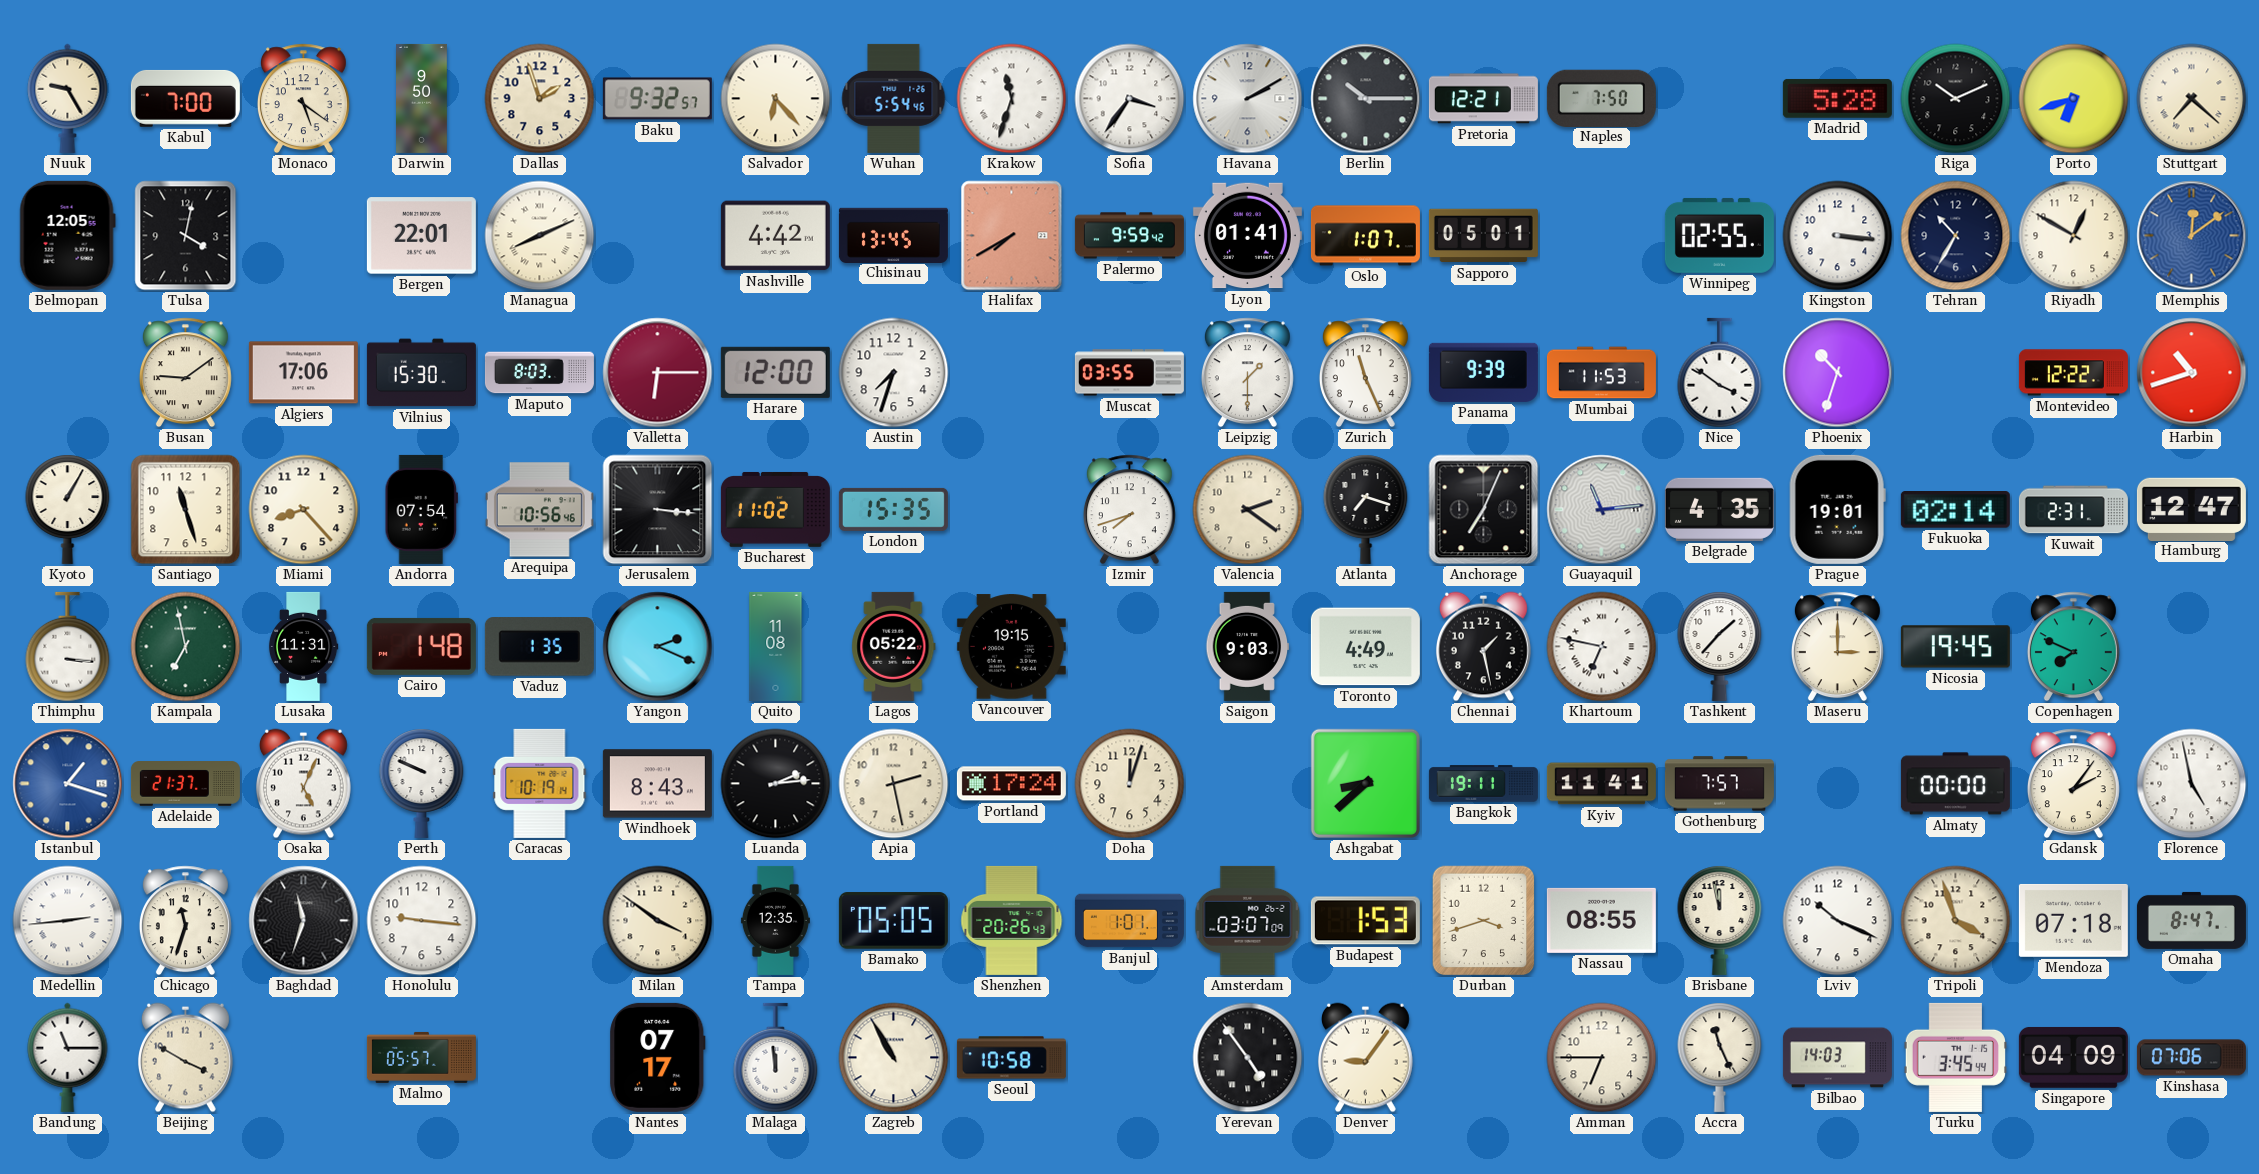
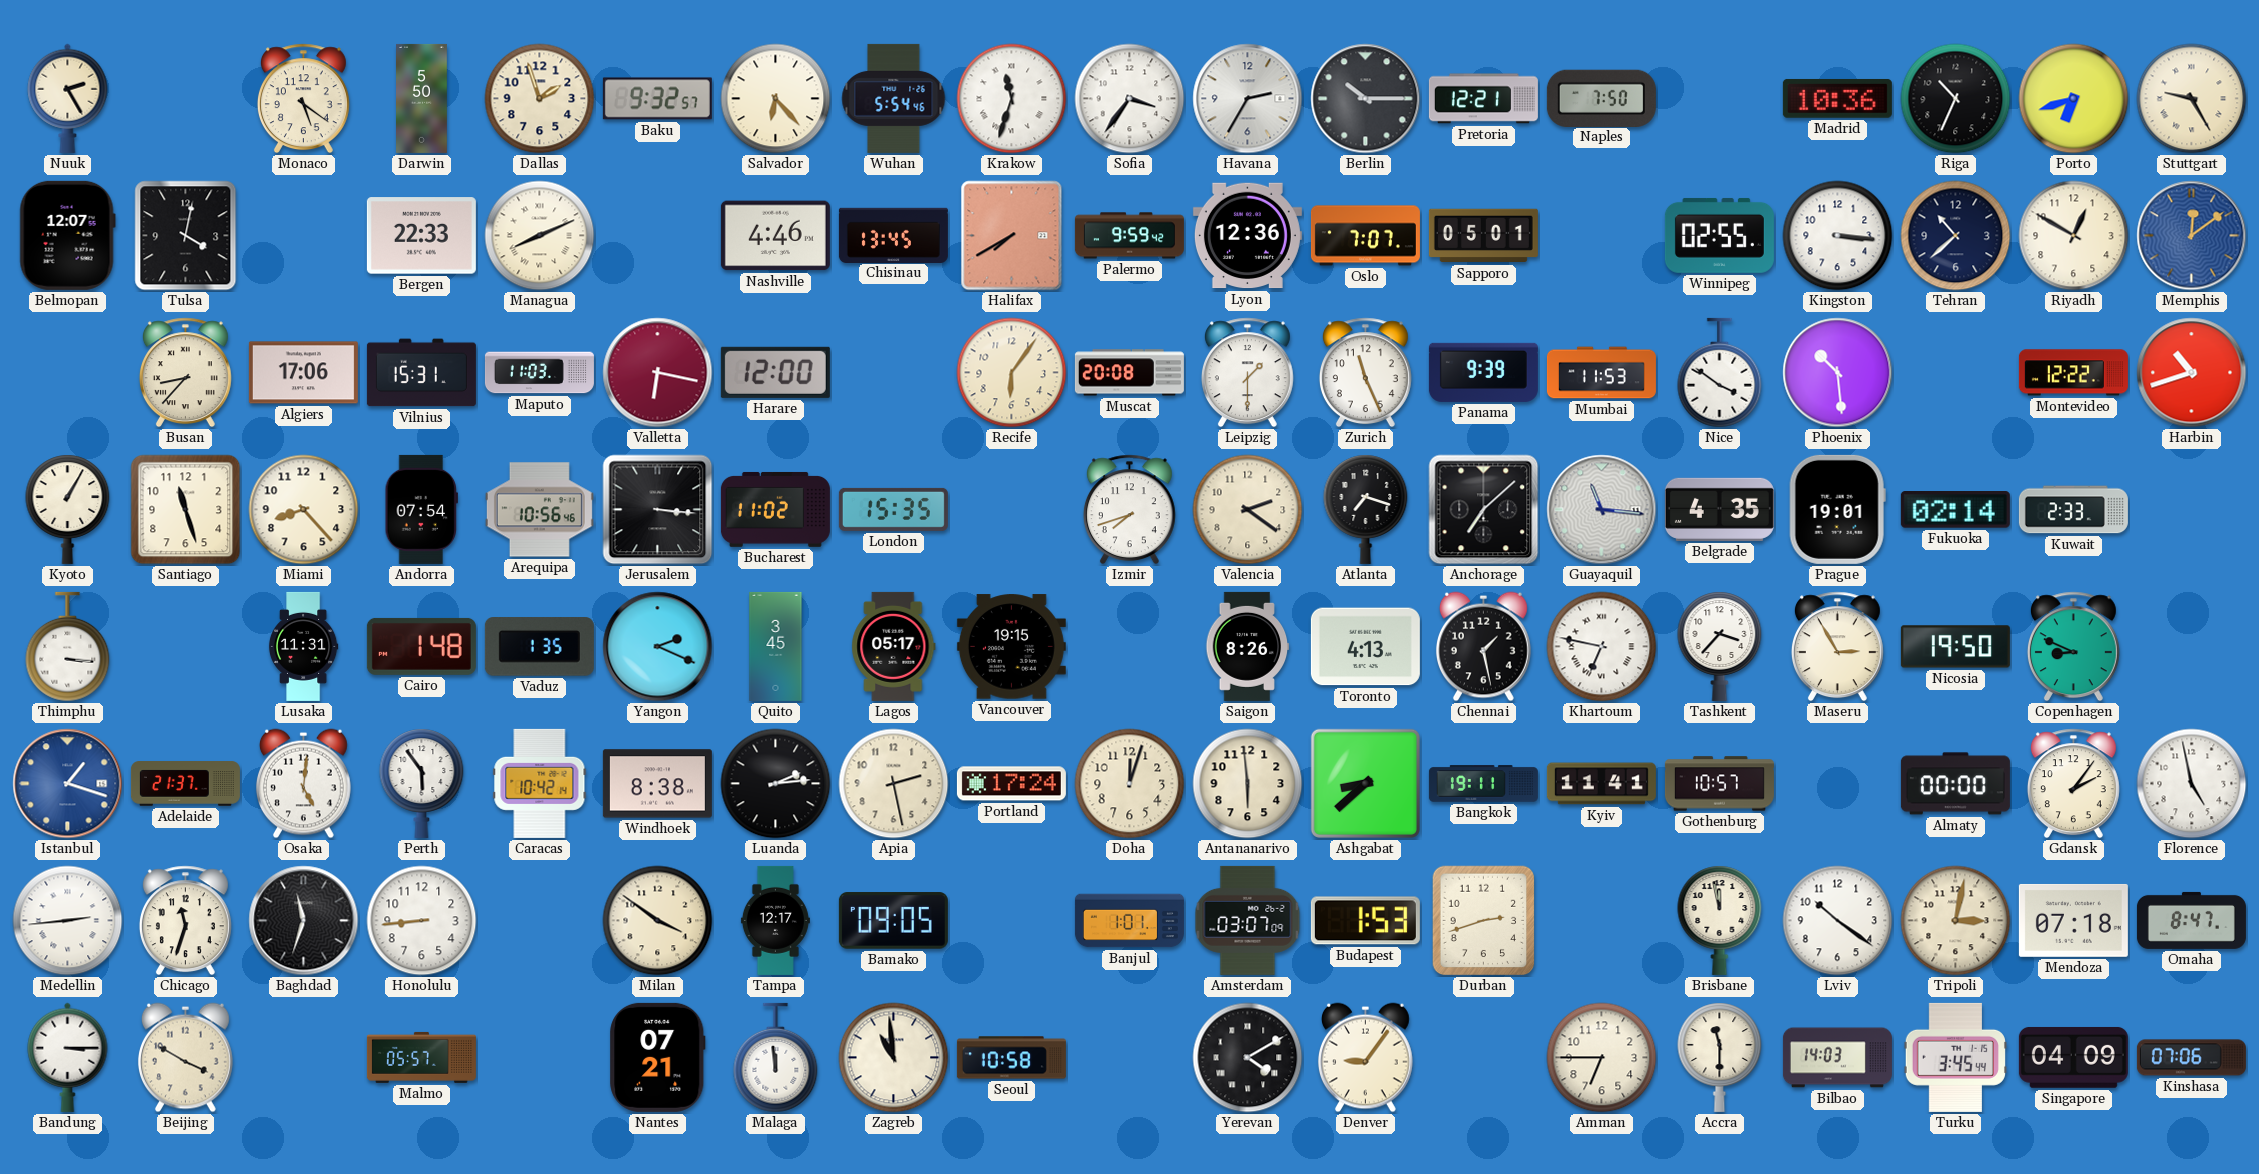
Nuuk: 9:25 -> 2:25 (68, 98)
Kabul: 7:00 -> none (185, 98)
Darwin: 9:50 -> 5:50 (422, 98)
Havana: 2:10 -> 2:35 (1248, 99)
Madrid: 5:28 -> 10:36 (1837, 99)
Riga: 10:11 -> 10:34 (1956, 99)
Stuttgart: 7:22 -> 9:25 (2192, 99)
Belmopan: 12:05 -> 12:07 (67, 235)
Bergen: 22:01 -> 22:33 (421, 236)
Nashville: 4:42 -> 4:46 (775, 236)
Lyon: 01:41 -> 12:36 (1247, 236)
Oslo: 1:07 -> 7:07 (1365, 236)
Tehran: 10:35 -> 10:38 (1956, 236)
Busan: 9:09 -> 8:37 (185, 373)
Vilnius: 15:30 -> 15:31 (421, 373)
Maputo: 8:03 -> 11:03 (539, 373)
Valletta: 6:15 -> 6:17 (658, 373)
Austin: 7:33 -> none (894, 373)
Recife: none -> 6:06 (1012, 373)
Muscat: 03:55 -> 20:08 (1129, 373)
Phoenix: 10:33 -> 10:29 (1838, 373)
Anchorage: 7:04 -> 7:08 (1484, 510)
Guayaquil: 11:14 -> 11:16 (1602, 510)
Kuwait: 2:31 -> 2:33 (2073, 510)
Hamburg: 12:47 -> none (2191, 509)
Kampala: 6:58 -> none (186, 647)
Quito: 11:08 -> 3:45 (776, 646)
Lagos: 05:22 -> 05:17 (894, 646)
Saigon: 9:03 -> 8:26 (1248, 646)
Toronto: 4:49 -> 4:13 (1365, 647)
Tashkent: 1:37 -> 3:37 (1720, 646)
Maseru: 3:00 -> 2:55 (1837, 647)
Nicosia: 19:45 -> 19:50 (1955, 647)
Copenhagen: 7:49 -> 8:49 (2073, 647)
Osaka: 5:04 -> 5:01 (303, 784)
Perth: 9:49 -> 5:54 (422, 783)
Caracas: 10:19 -> 10:42 (540, 783)
Windhoek: 8:43 -> 8:38 (657, 784)
Antananarivo: none -> 5:59 (1248, 784)
Gothenburg: 7:57 -> 10:57 (1719, 784)
Honolulu: 9:16 -> 8:44 (422, 921)
Tampa: 12:35 -> 12:17 (775, 920)
Bamako: 05:05 -> 09:05 (893, 921)
Shenzhen: 20:26 -> none (1012, 920)
Durban: 3:42 -> 2:42 (1484, 921)
Nassau: 08:55 -> none (1601, 920)
Lviv: 10:19 -> 10:21 (1838, 921)
Tripoli: 3:57 -> 3:02 (1956, 921)
Bandung: 11:15 -> 3:15 (68, 1057)
Nantes: 07:17 -> 07:21 (658, 1057)
Zagreb: 10:55 -> 10:59 (894, 1058)
Yerevan: 4:54 -> 4:10 (1248, 1058)
Accra: 11:26 -> 11:30 (1720, 1057)
